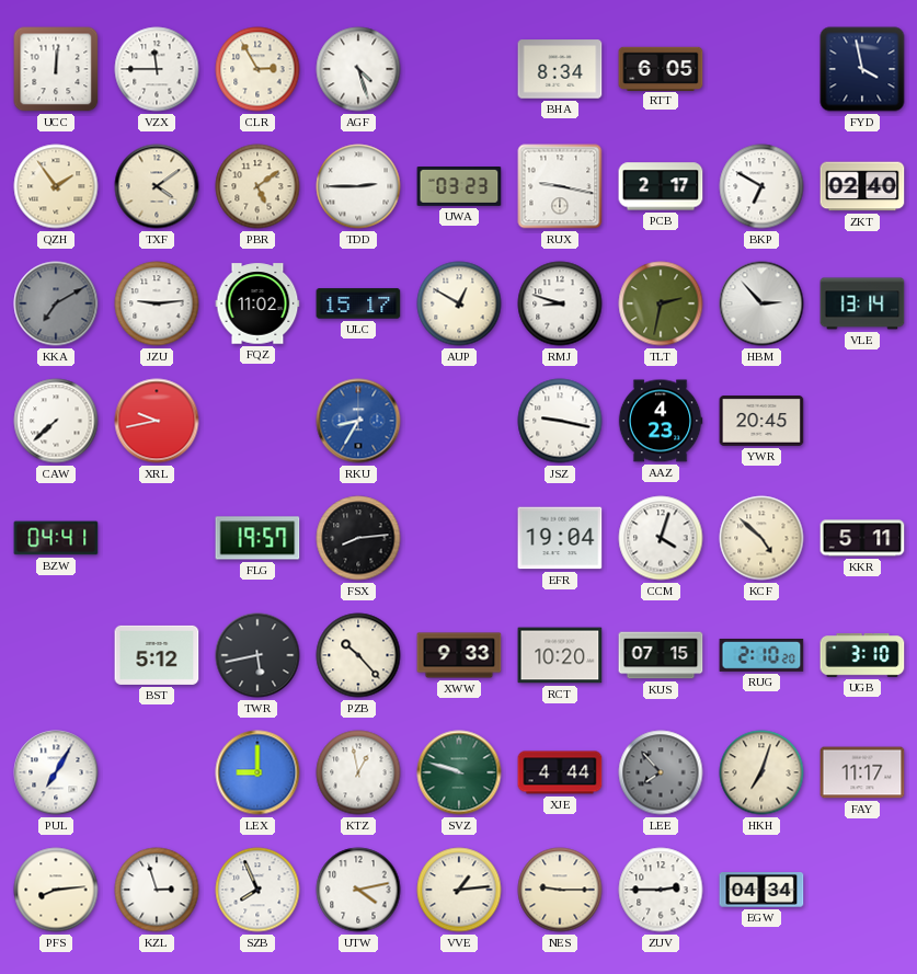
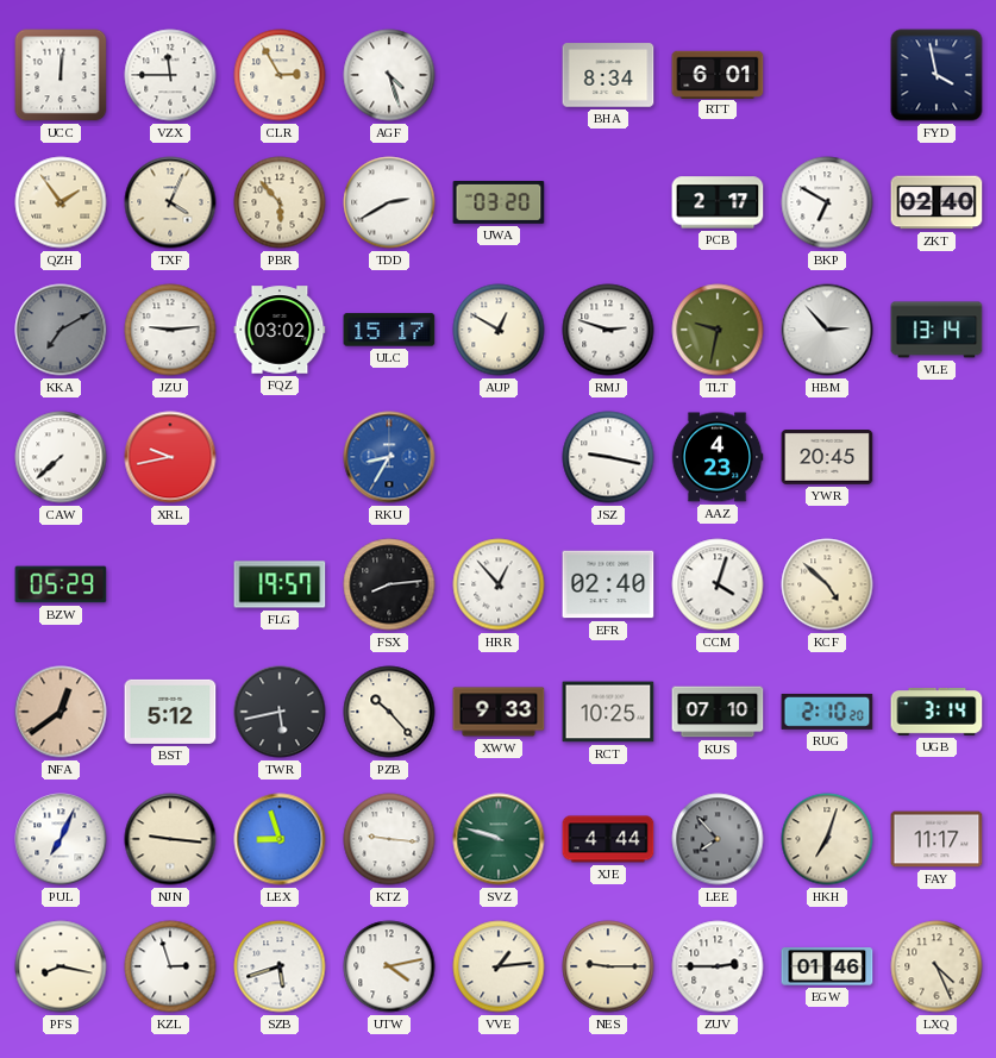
RTT: 6:05 -> 6:01 (718, 74)
TXF: 4:09 -> 4:04 (170, 202)
PBR: 5:09 -> 5:53 (280, 202)
TDD: 2:45 -> 2:40 (389, 202)
UWA: 03:23 -> 03:20 (499, 204)
RUX: 9:17 -> none (560, 186)
FQZ: 11:02 -> 03:02 (280, 330)
RMJ: 8:48 -> 2:48 (608, 330)
TLT: 2:32 -> 9:32 (718, 330)
BZW: 04:41 -> 05:29 (61, 584)
HRR: none -> 12:53 (499, 584)
EFR: 19:04 -> 02:40 (608, 584)
KKR: 5:11 -> none (862, 538)
NFA: none -> 12:39 (61, 712)
RCT: 10:20 -> 10:25 (608, 712)
KUS: 07:15 -> 07:10 (718, 712)
UGB: 3:10 -> 3:14 (937, 713)
PUL: 7:05 -> 7:04 (61, 839)
NJN: none -> 9:16 (170, 839)
LEX: 9:00 -> 8:57 (280, 839)
KTZ: 12:58 -> 9:16 (389, 839)
PFS: 8:14 -> 8:17 (61, 966)
SZB: 7:56 -> 5:42 (280, 966)
EGW: 04:34 -> 01:46 (827, 968)
LXQ: none -> 4:26 (937, 966)
